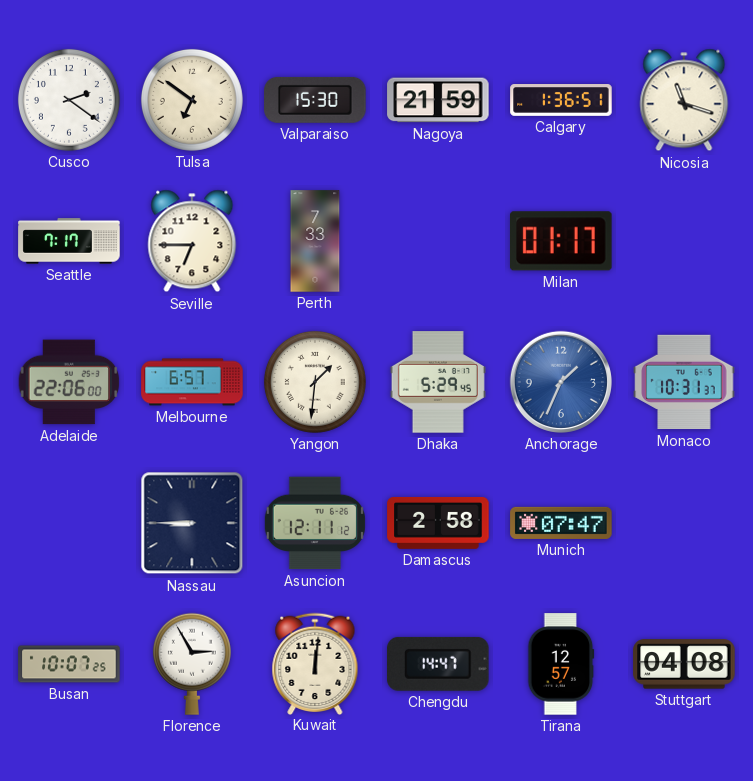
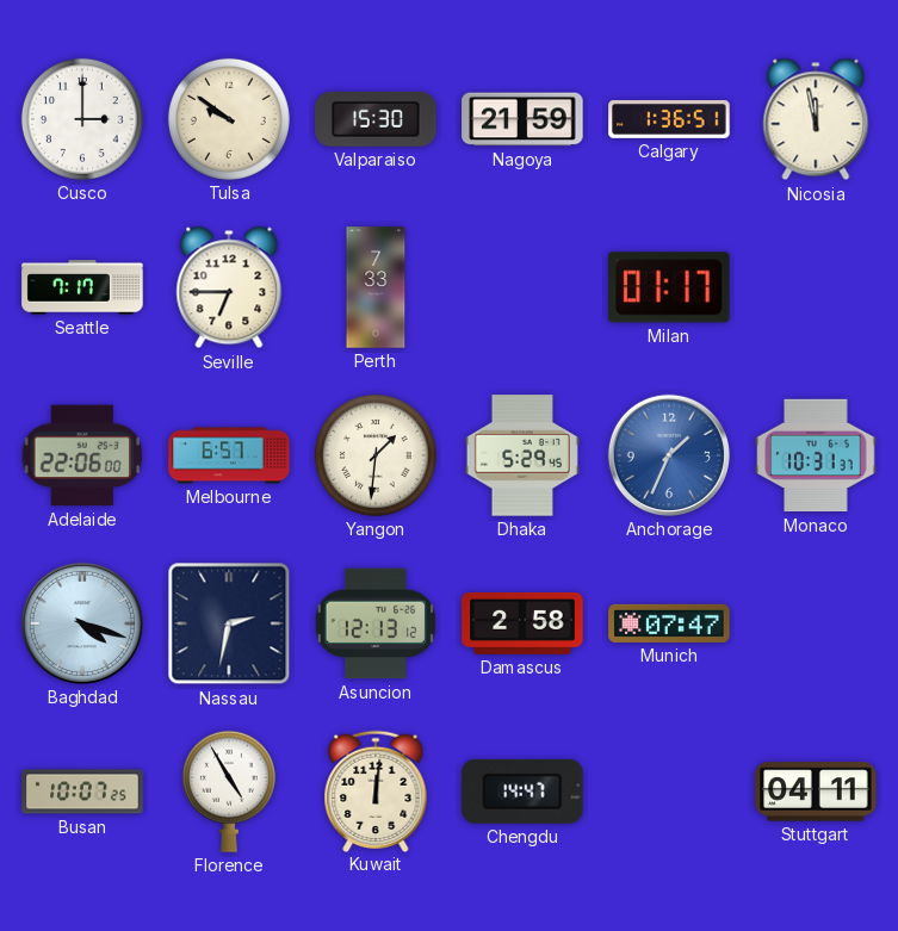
Cusco: 2:21 -> 3:00 (82, 119)
Tulsa: 6:51 -> 9:51 (229, 119)
Nicosia: 11:18 -> 11:58 (816, 119)
Baghdad: none -> 4:18 (82, 623)
Nassau: 8:45 -> 2:32 (229, 623)
Asuncion: 12:11 -> 12:13 (376, 623)
Florence: 2:55 -> 4:55 (229, 792)
Tirana: 12:57 -> none (561, 664)
Stuttgart: 04:08 -> 04:11 (816, 792)
